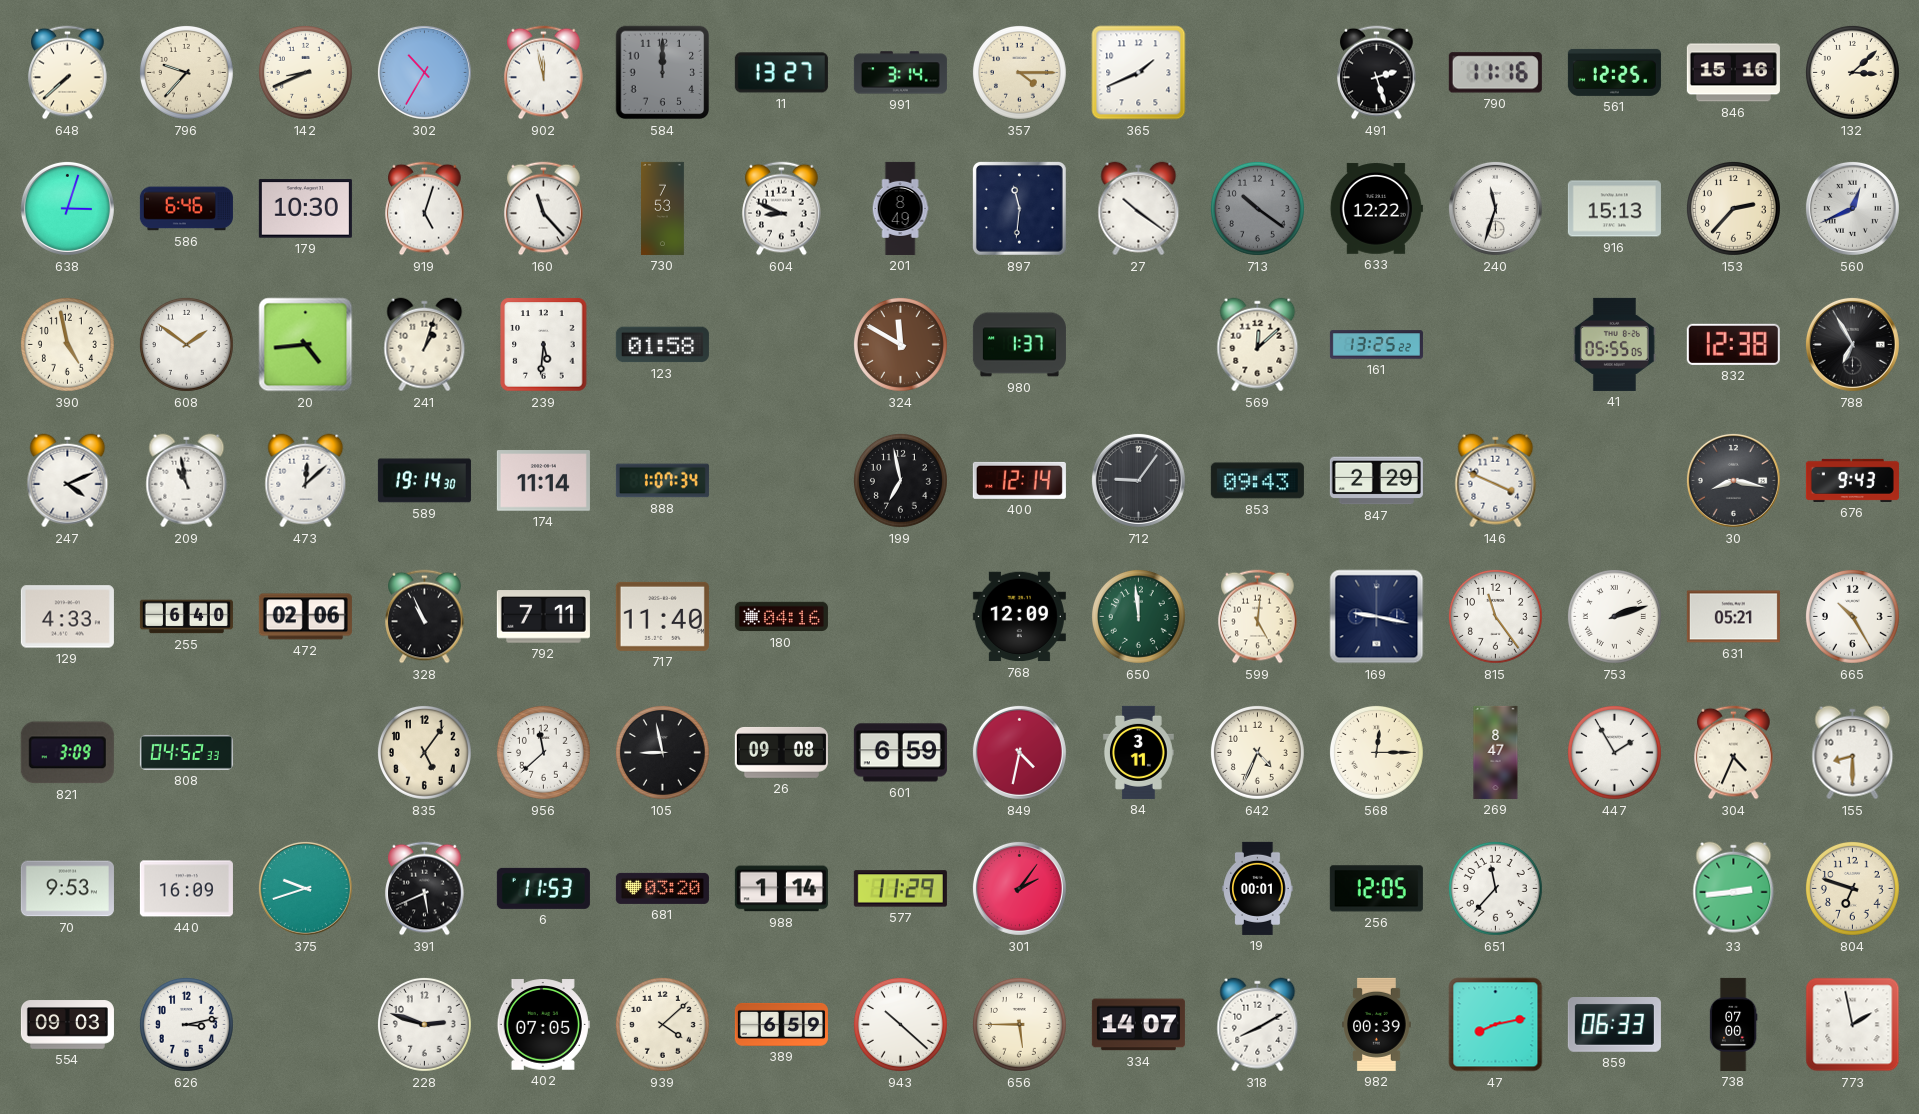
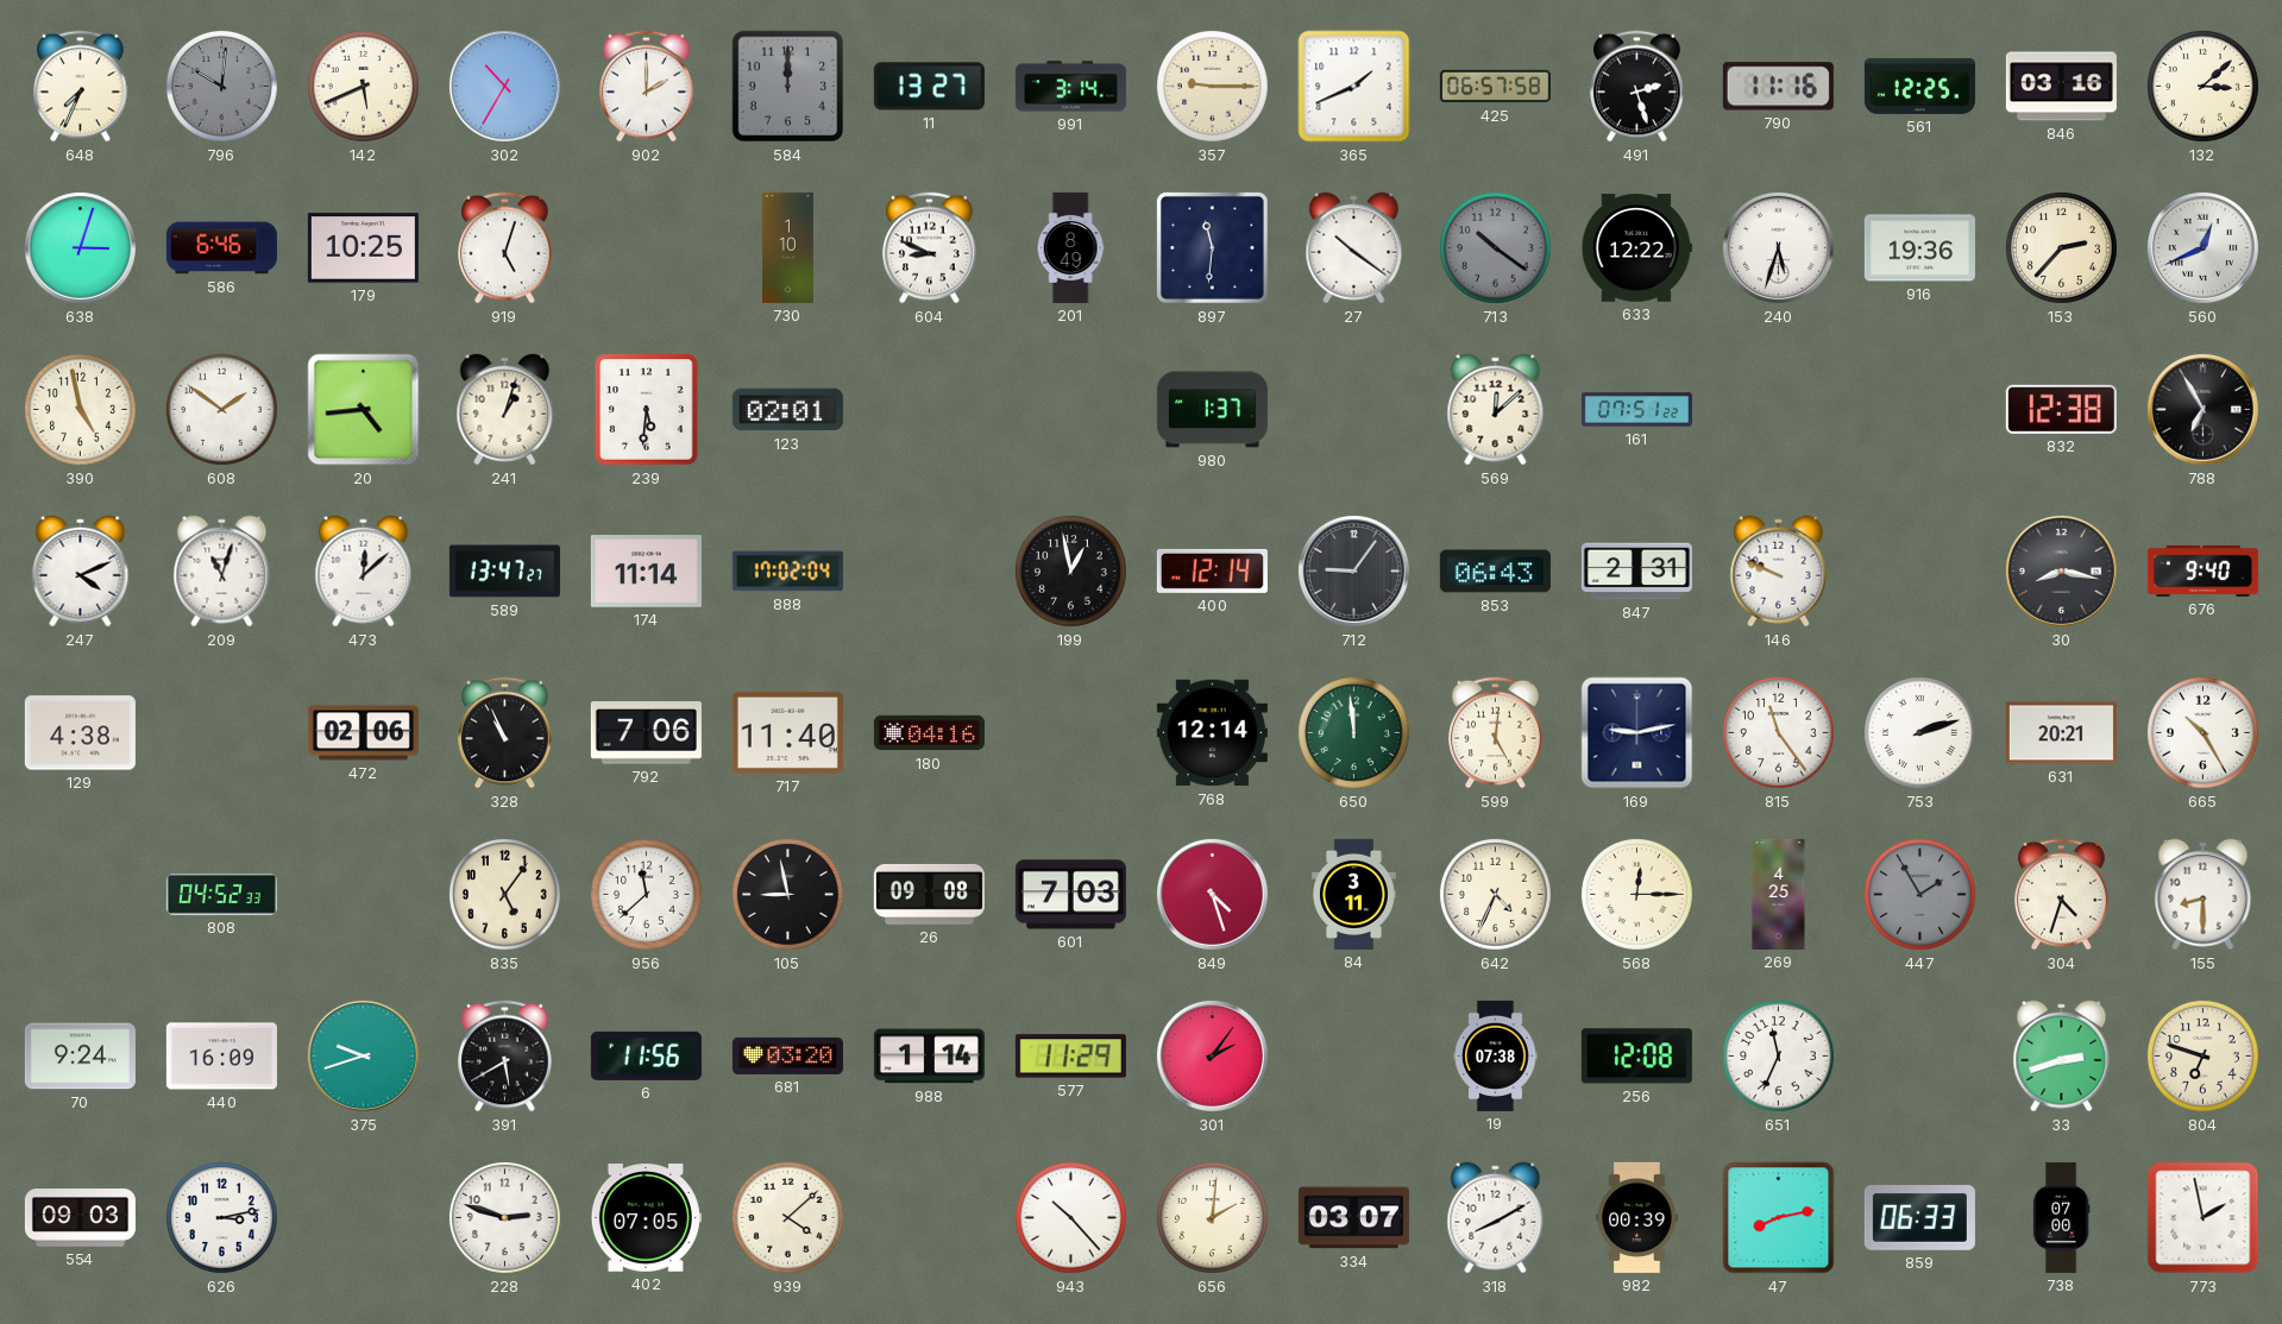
648: 7:38 -> 7:34 (81, 87)
796: 9:37 -> 10:01 (221, 86)
796 dial: cream -> grey (221, 86)
142: 8:41 -> 5:41 (363, 86)
902: 11:58 -> 2:00 (647, 87)
357: 4:15 -> 9:15 (1212, 86)
425: none -> 06:57 (1495, 87)
846: 15:16 -> 03:16 (2061, 87)
179: 10:30 -> 10:25 (363, 248)
160: 11:23 -> none (544, 209)
730: 7:53 -> 1:10 (788, 247)
240: 11:33 -> 5:33 (1778, 247)
916: 15:13 -> 19:36 (1919, 248)
123: 01:58 -> 02:01 (787, 410)
324: 11:50 -> none (900, 344)
161: 13:25 -> 07:51 (1636, 410)
41: 05:55 -> none (1614, 344)
209: 10:58 -> 11:03 (222, 572)
589: 19:14 -> 13:47 (504, 572)
888: 1:07 -> 17:02 (787, 572)
199: 6:58 -> 12:58 (1070, 570)
853: 09:43 -> 06:43 (1495, 572)
847: 2:29 -> 2:31 (1636, 572)
146: 3:49 -> 9:49 (1779, 572)
676: 9:43 -> 9:40 (2202, 570)
129: 4:33 -> 4:38 (80, 733)
255: 6:40 -> none (186, 617)
792: 7:11 -> 7:06 (646, 733)
768: 12:09 -> 12:14 (1212, 733)
169: 9:17 -> 9:13 (1637, 733)
631: 05:21 -> 20:21 (2061, 733)
821: 3:09 -> none (67, 753)
601: 6:59 -> 7:03 (1070, 895)
849: 4:32 -> 4:27 (1212, 894)
269: 8:47 -> 4:25 (1779, 894)
447 dial: white -> grey (1919, 894)
304: 4:34 -> 4:33 (2062, 895)
70: 9:53 -> 9:24 (80, 1057)
391: 5:41 -> 5:40 (505, 1057)
6: 11:53 -> 11:56 (646, 1055)
19: 00:01 -> 07:38 (1496, 1055)
256: 12:05 -> 12:08 (1636, 1057)
651: 11:37 -> 11:34 (1778, 1055)
33: 2:44 -> 2:42 (2062, 1057)
389: 6:59 -> none (781, 1024)
943: 10:22 -> 10:23 (1070, 1217)
656: 5:45 -> 2:01 (1212, 1217)
334: 14:07 -> 03:07 (1353, 1218)
